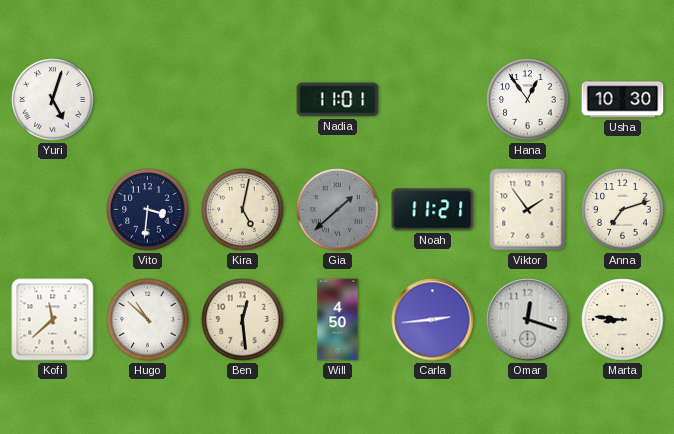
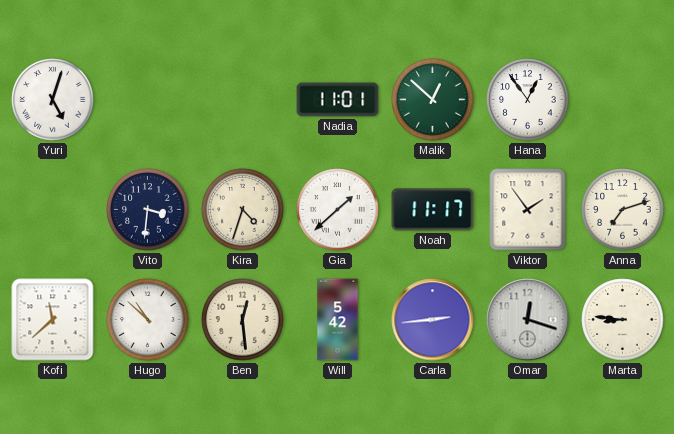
Malik: none -> 12:52 (433, 100)
Usha: 10:30 -> none (623, 100)
Kira: 5:02 -> 4:33 (243, 210)
Gia dial: grey -> white (338, 210)
Noah: 11:21 -> 11:17 (433, 210)
Will: 4:50 -> 5:42 (338, 320)
